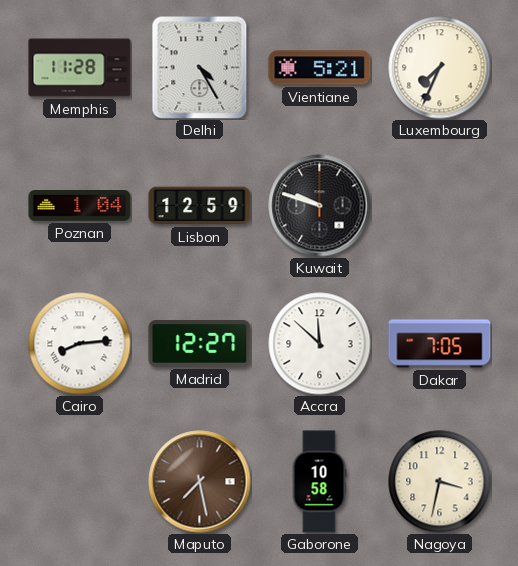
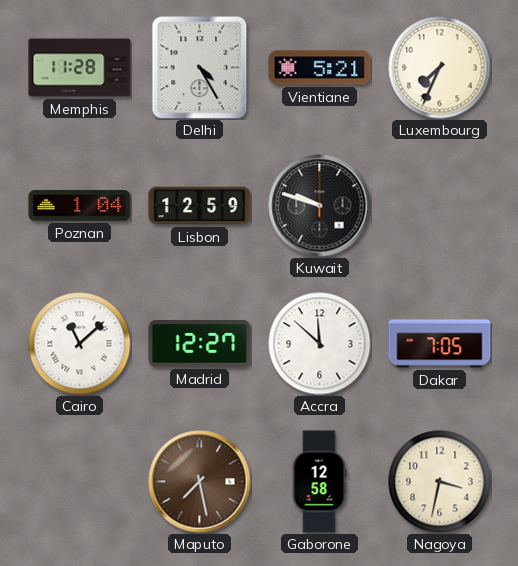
Cairo: 8:14 -> 11:08 (80, 344)
Gaborone: 10:58 -> 12:58 (319, 482)
